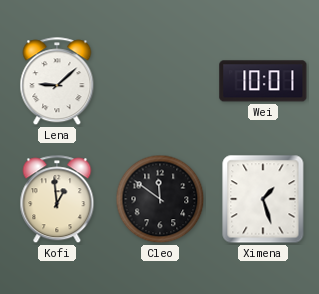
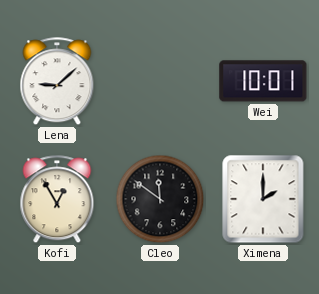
Kofi: 12:59 -> 12:55 (57, 200)
Ximena: 1:27 -> 2:00 (263, 199)
